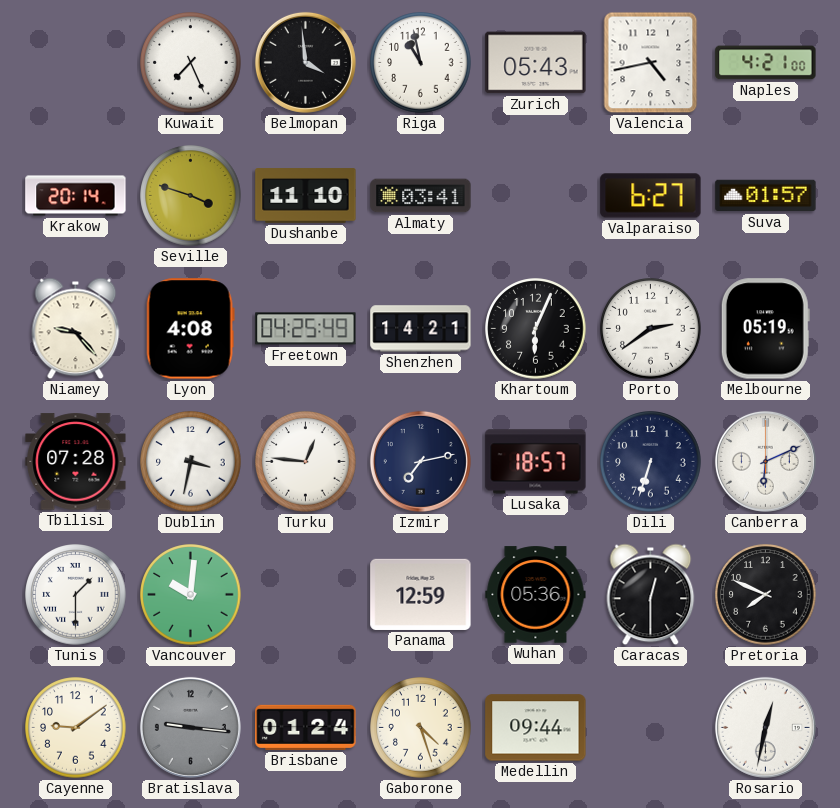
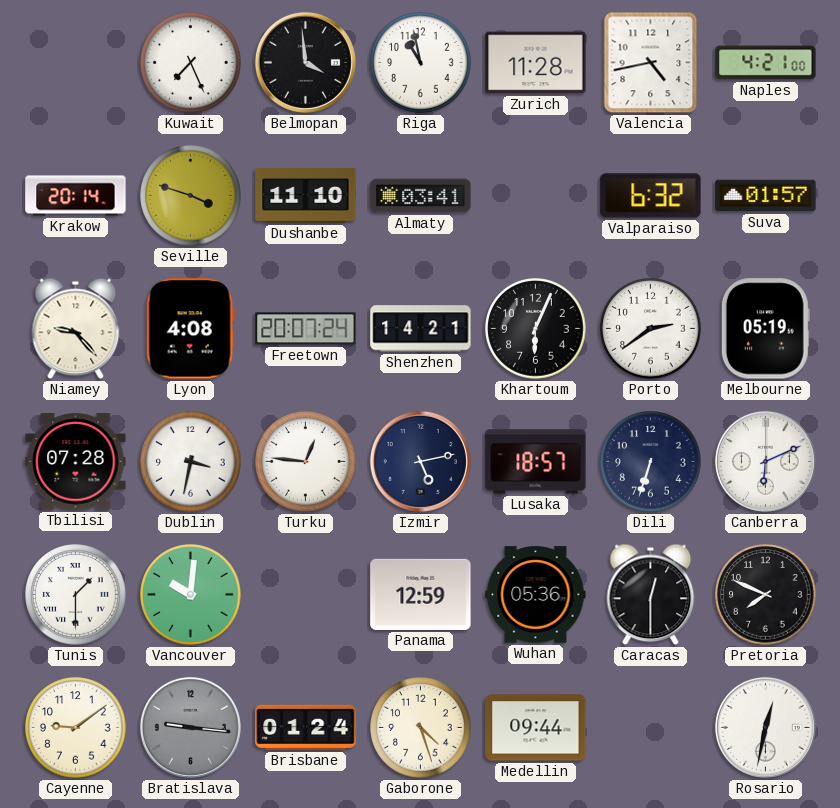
Zurich: 05:43 -> 11:28 (536, 63)
Valparaiso: 6:27 -> 6:32 (651, 196)
Freetown: 04:25 -> 20:07 (306, 329)
Izmir: 7:13 -> 5:13 (420, 461)
